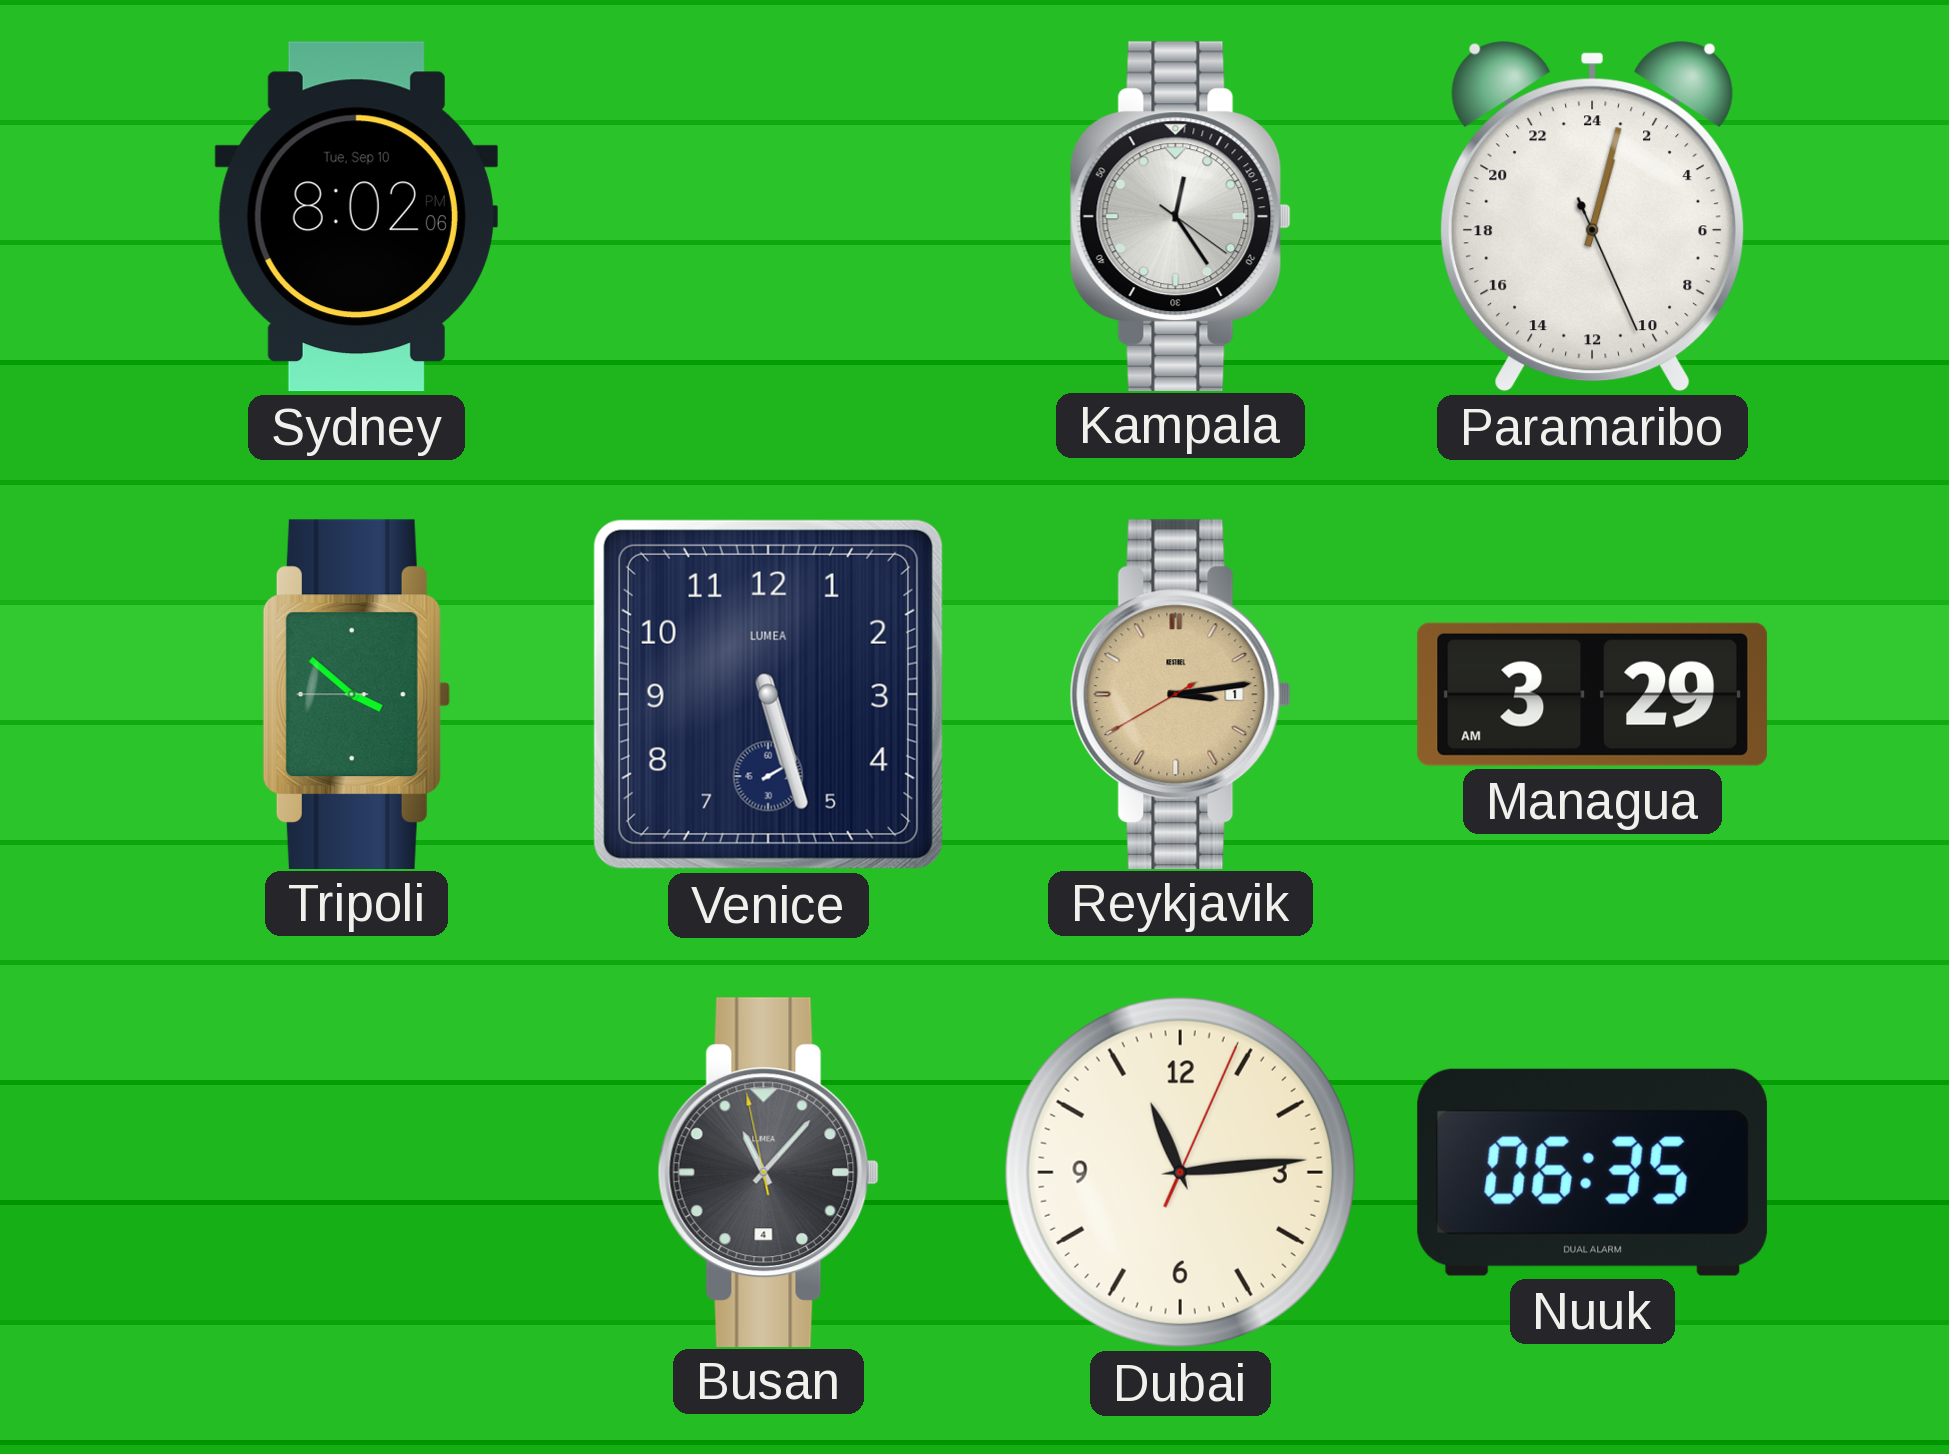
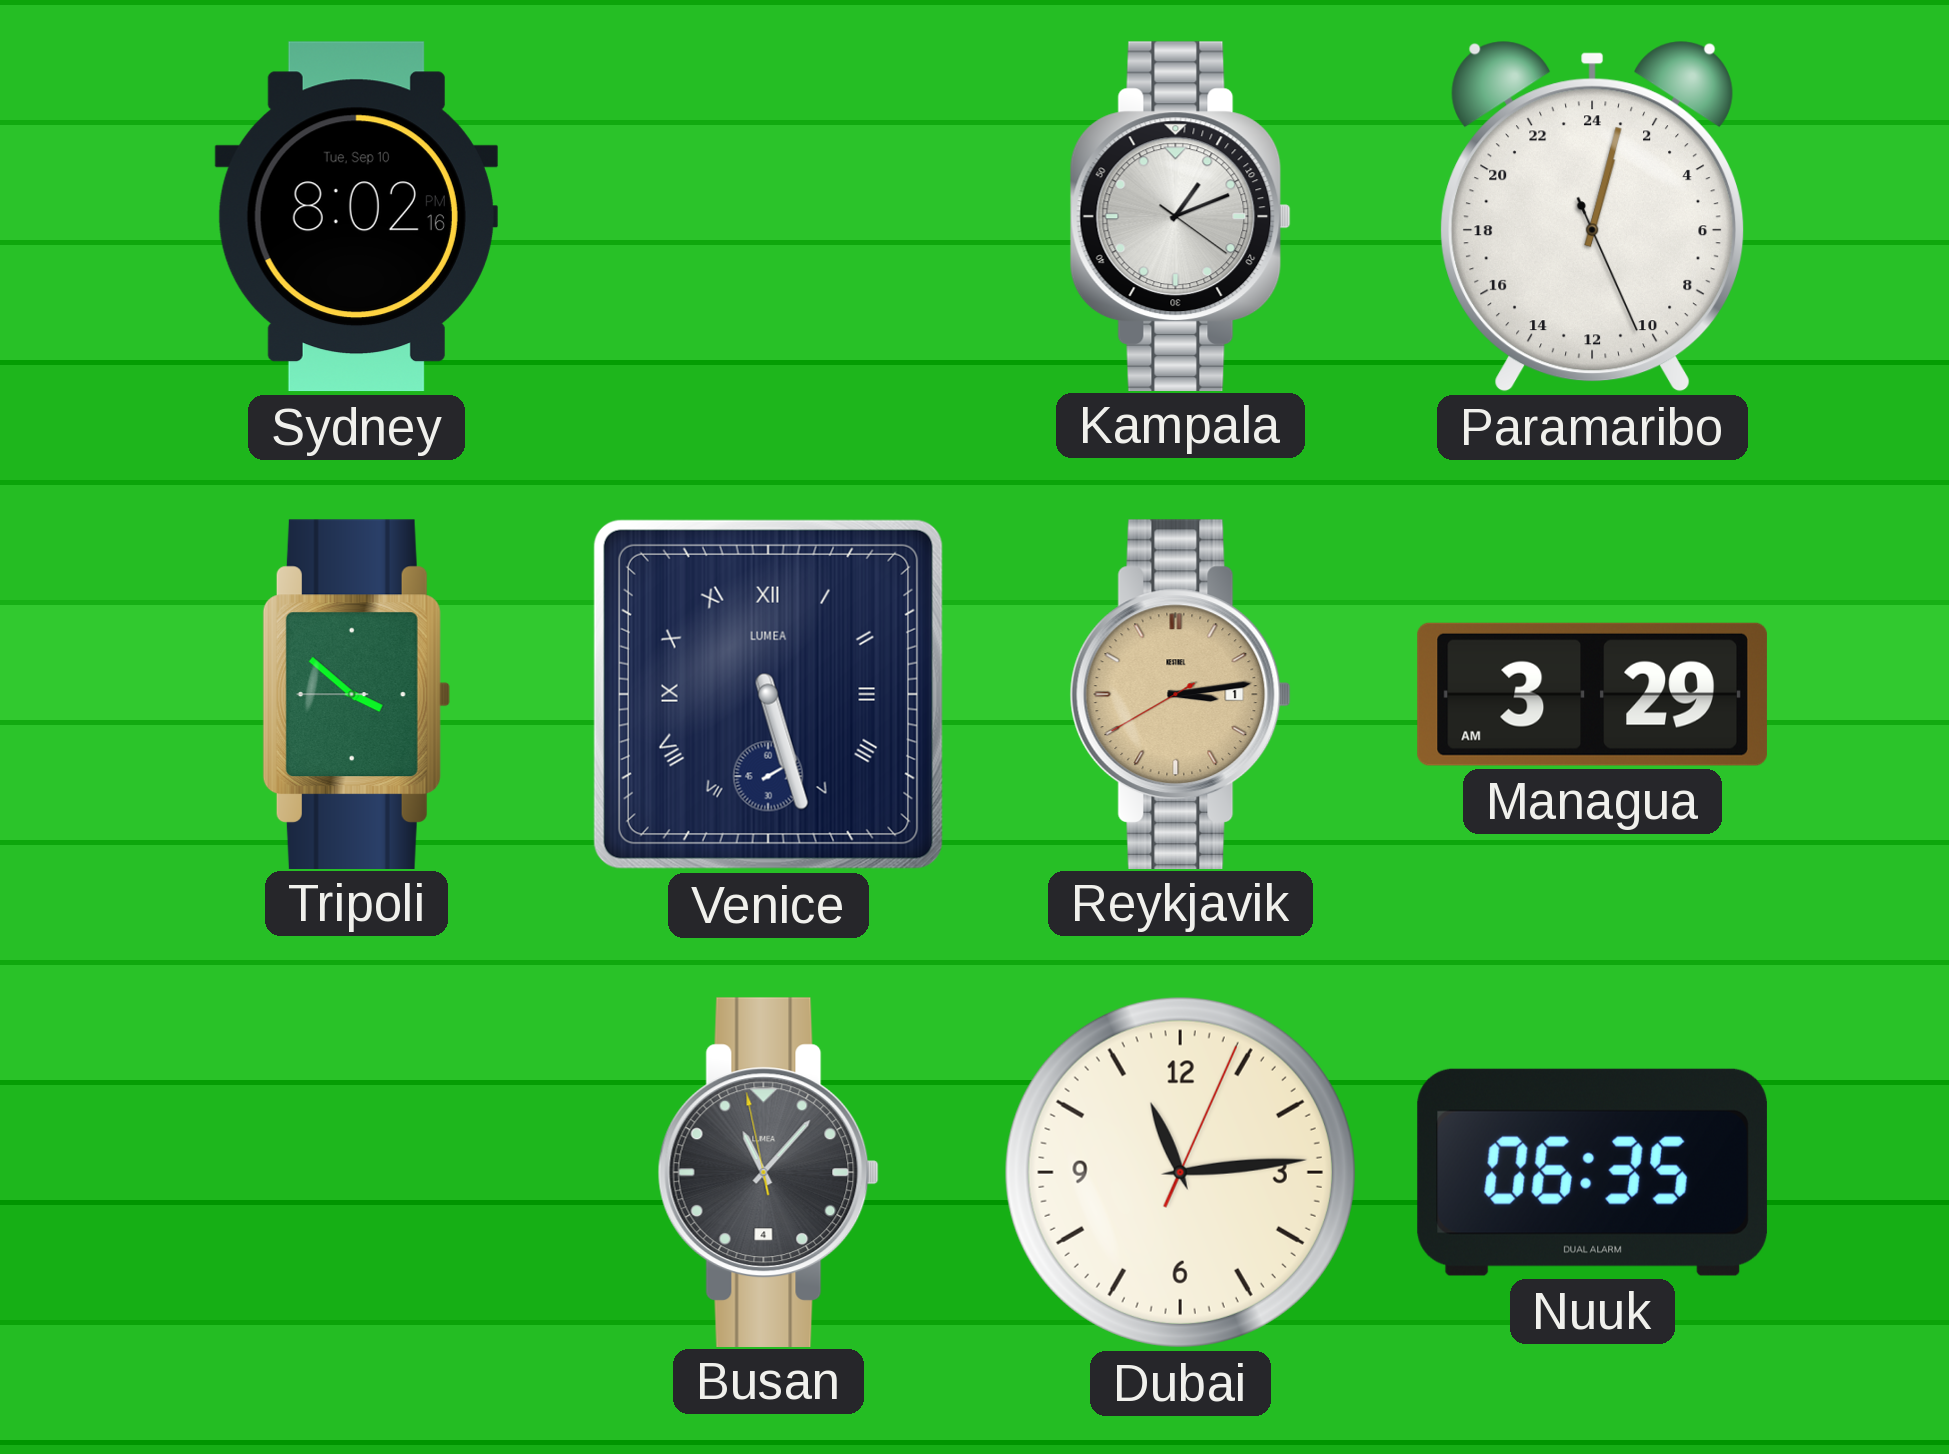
Sydney: 8:02:06 PM -> 8:02:16 PM (356, 217)
Kampala: 12:24 -> 1:11 (1180, 216)
Venice numerals: Arabic -> Roman (768, 694)
